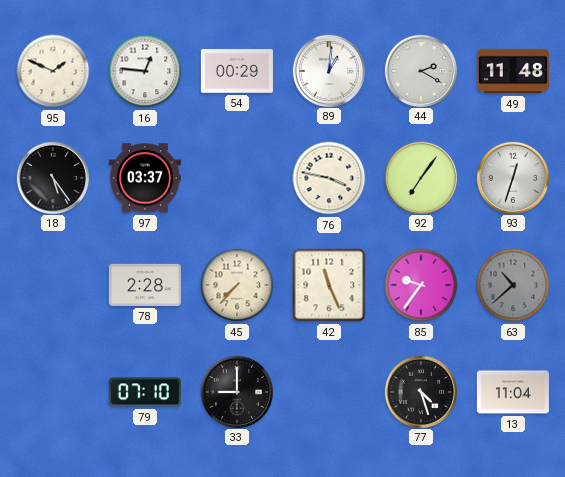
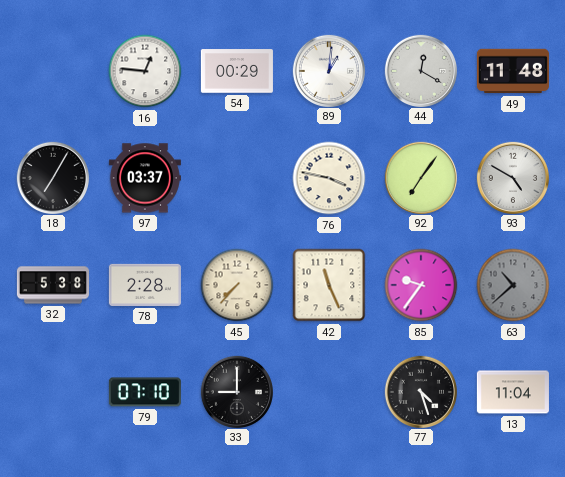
95: 1:49 -> none (53, 71)
44: 2:20 -> 12:20 (420, 70)
18: 5:24 -> 7:05 (52, 177)
93: 12:33 -> 4:50 (512, 177)
32: none -> 5:38 (53, 285)
